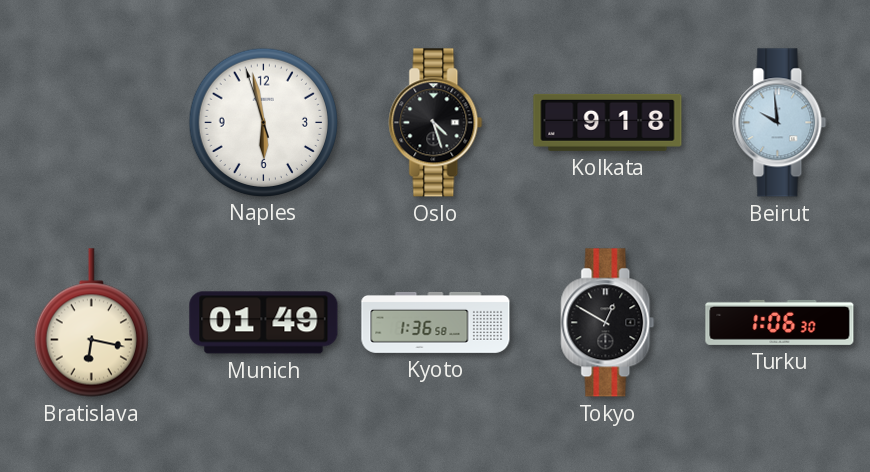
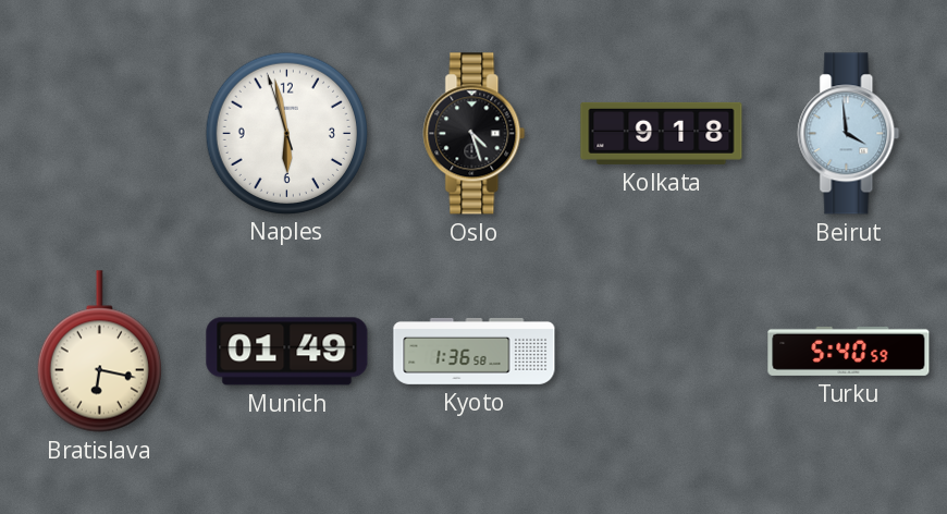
Beirut: 9:59 -> 3:59 (849, 134)
Tokyo: 12:50 -> none (608, 323)
Turku: 1:06 -> 5:40 (849, 351)
